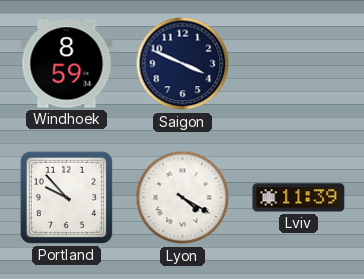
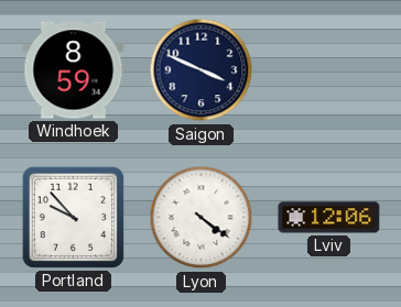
Lyon: 4:20 -> 4:21 (202, 218)
Lviv: 11:39 -> 12:06 (329, 218)
